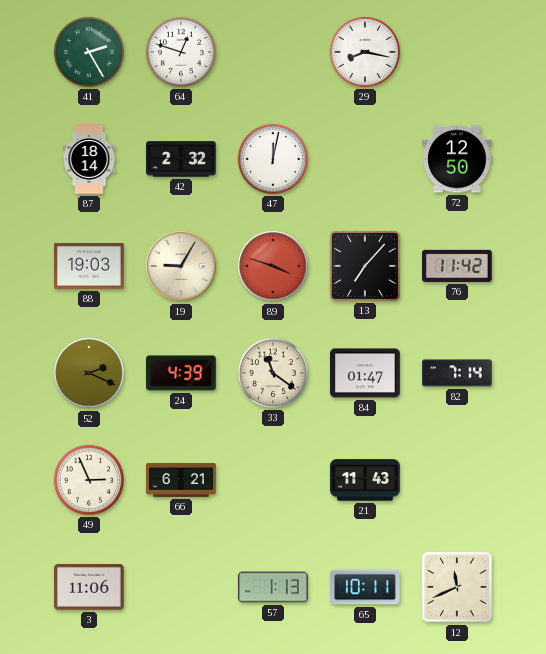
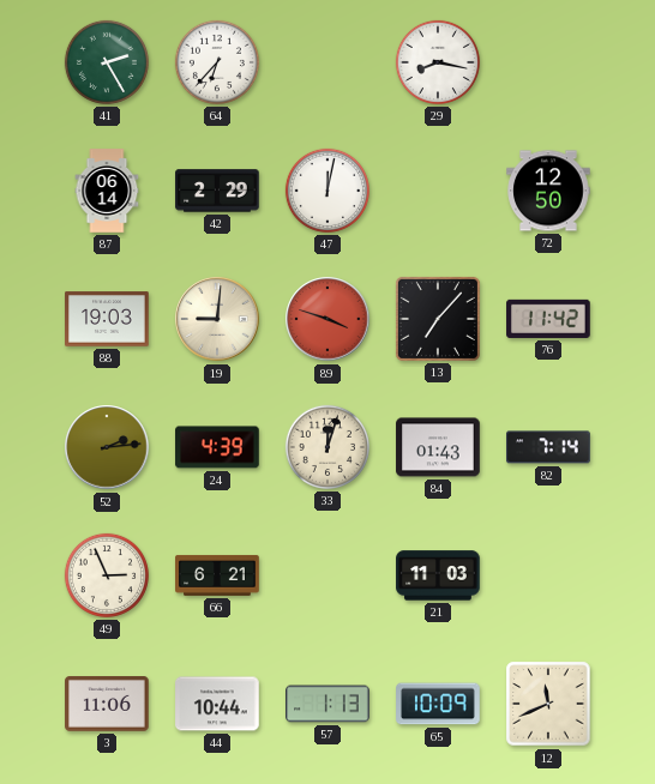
64: 12:48 -> 6:37 (217, 62)
87: 18:14 -> 06:14 (107, 191)
42: 2:32 -> 2:29 (217, 191)
19: 9:05 -> 9:01 (217, 319)
52: 2:19 -> 2:14 (107, 447)
33: 11:21 -> 12:03 (327, 447)
84: 01:47 -> 01:43 (438, 447)
21: 11:43 -> 11:03 (438, 575)
44: none -> 10:44 (217, 704)
65: 10:11 -> 10:09 (438, 704)
